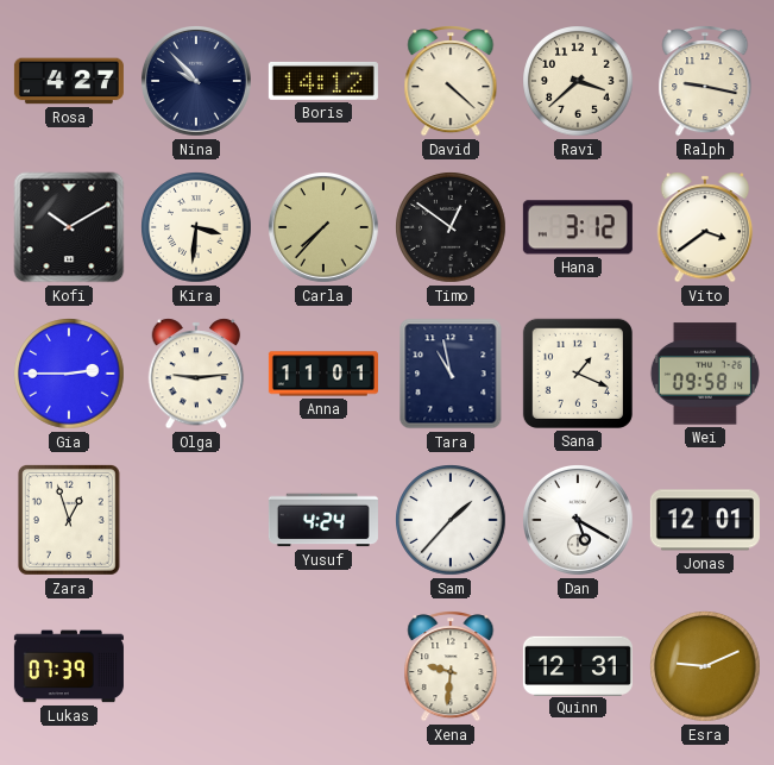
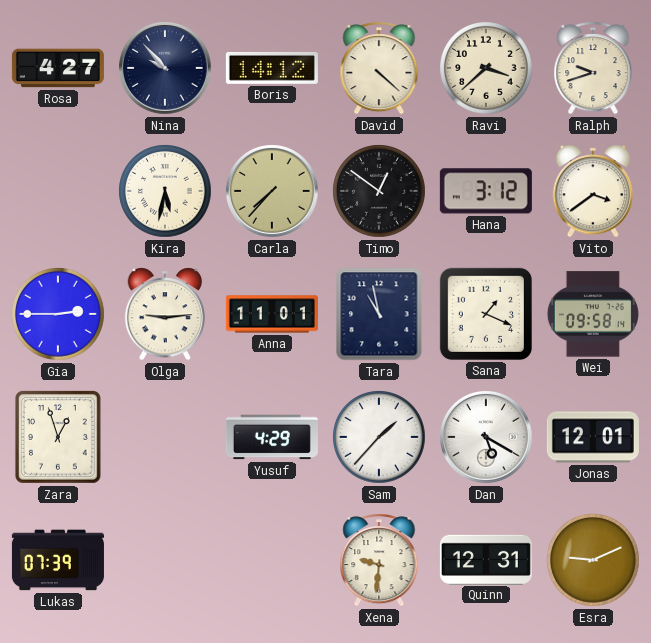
Ralph: 9:17 -> 9:42 (593, 68)
Kofi: 10:10 -> none (69, 227)
Kira: 3:31 -> 5:32 (165, 191)
Yusuf: 4:24 -> 4:29 (272, 437)
